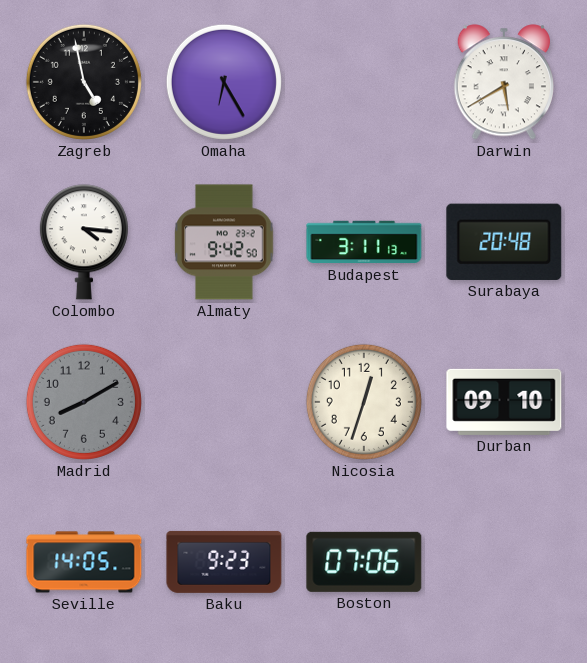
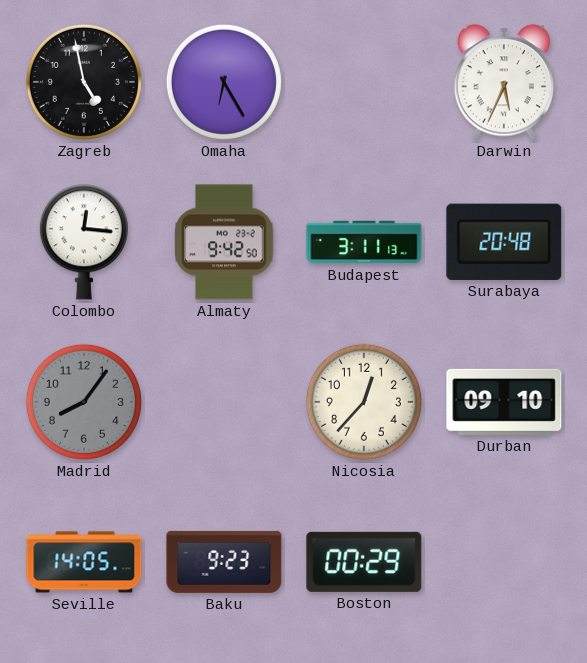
Darwin: 5:40 -> 5:34 (503, 82)
Colombo: 4:16 -> 12:16 (84, 242)
Madrid: 8:10 -> 8:06 (84, 402)
Nicosia: 12:33 -> 12:37 (364, 402)
Boston: 07:06 -> 00:29 (364, 562)
